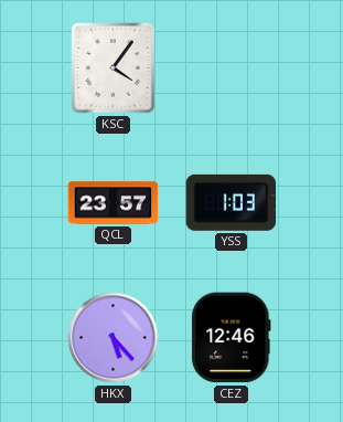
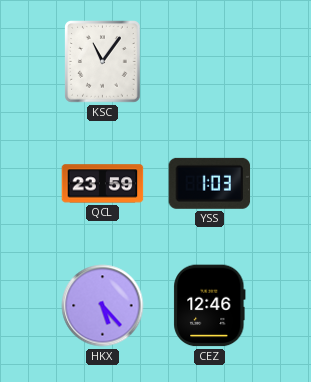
KSC: 4:06 -> 11:06 (103, 62)
QCL: 23:57 -> 23:59 (103, 184)
